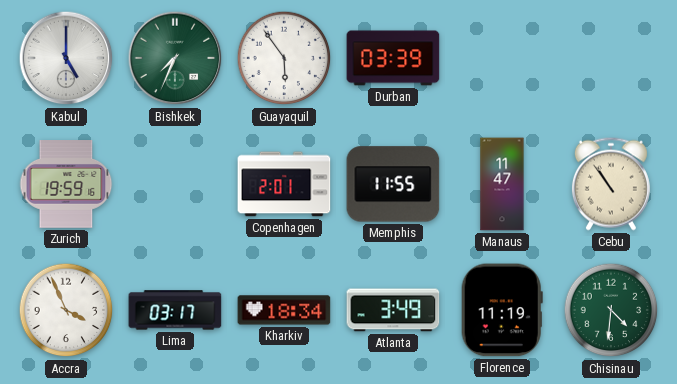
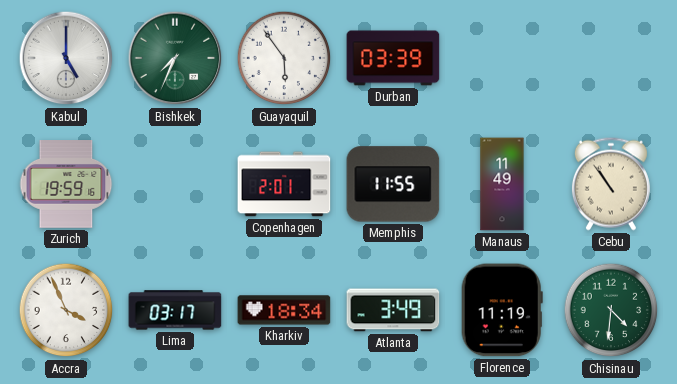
Manaus: 11:47 -> 11:49 (502, 184)
